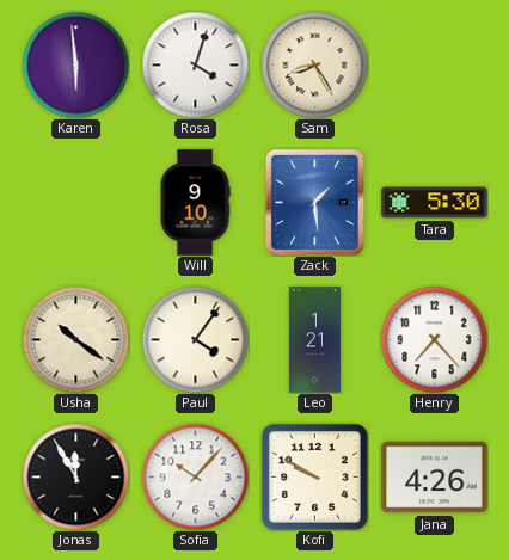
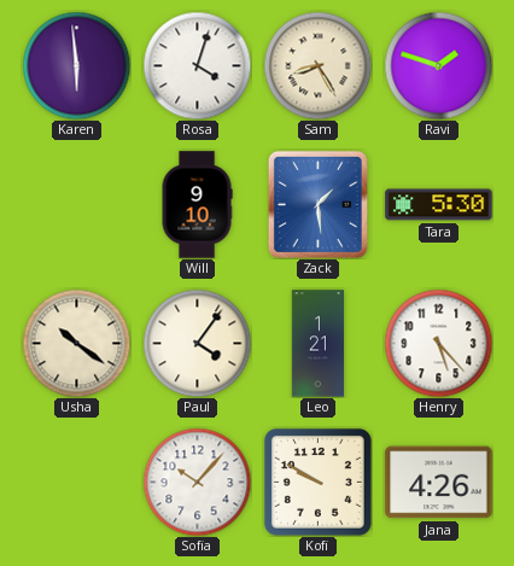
Ravi: none -> 1:48 (438, 65)
Henry: 7:23 -> 5:23 (438, 343)
Jonas: 11:55 -> none (75, 476)
